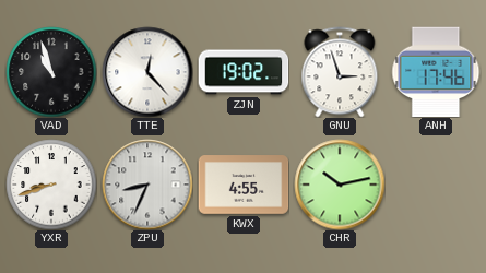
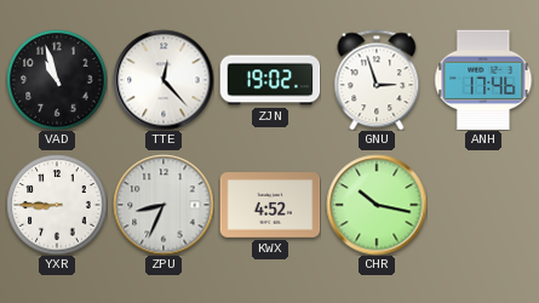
YXR: 8:42 -> 8:45 (57, 205)
KWX: 4:55 -> 4:52 (270, 205)
CHR: 10:13 -> 10:17 (377, 205)
